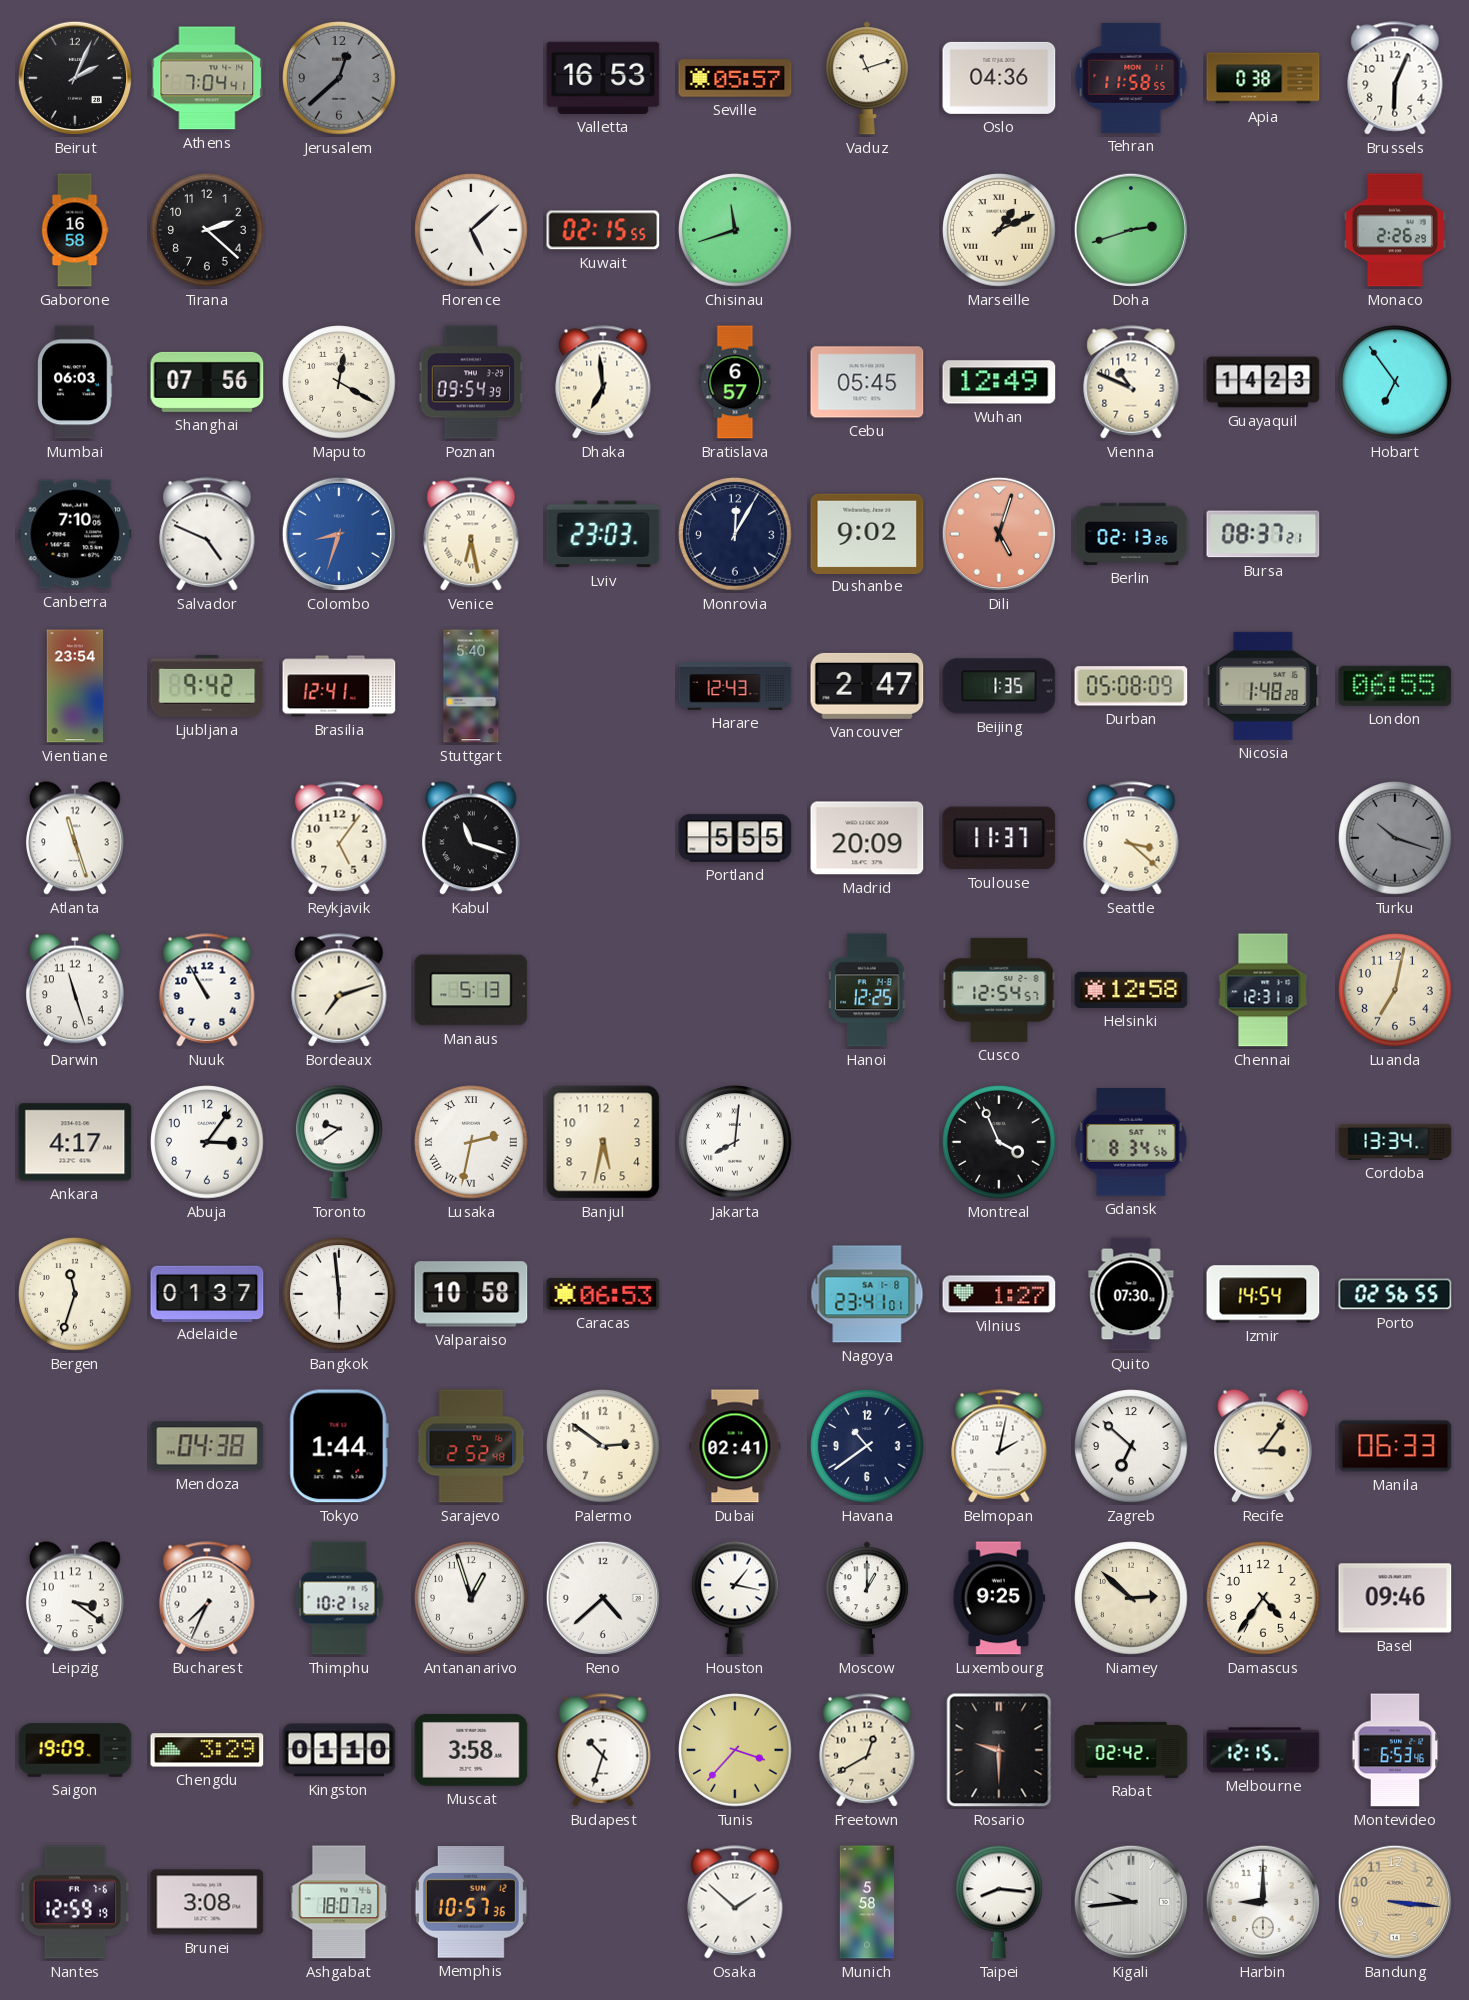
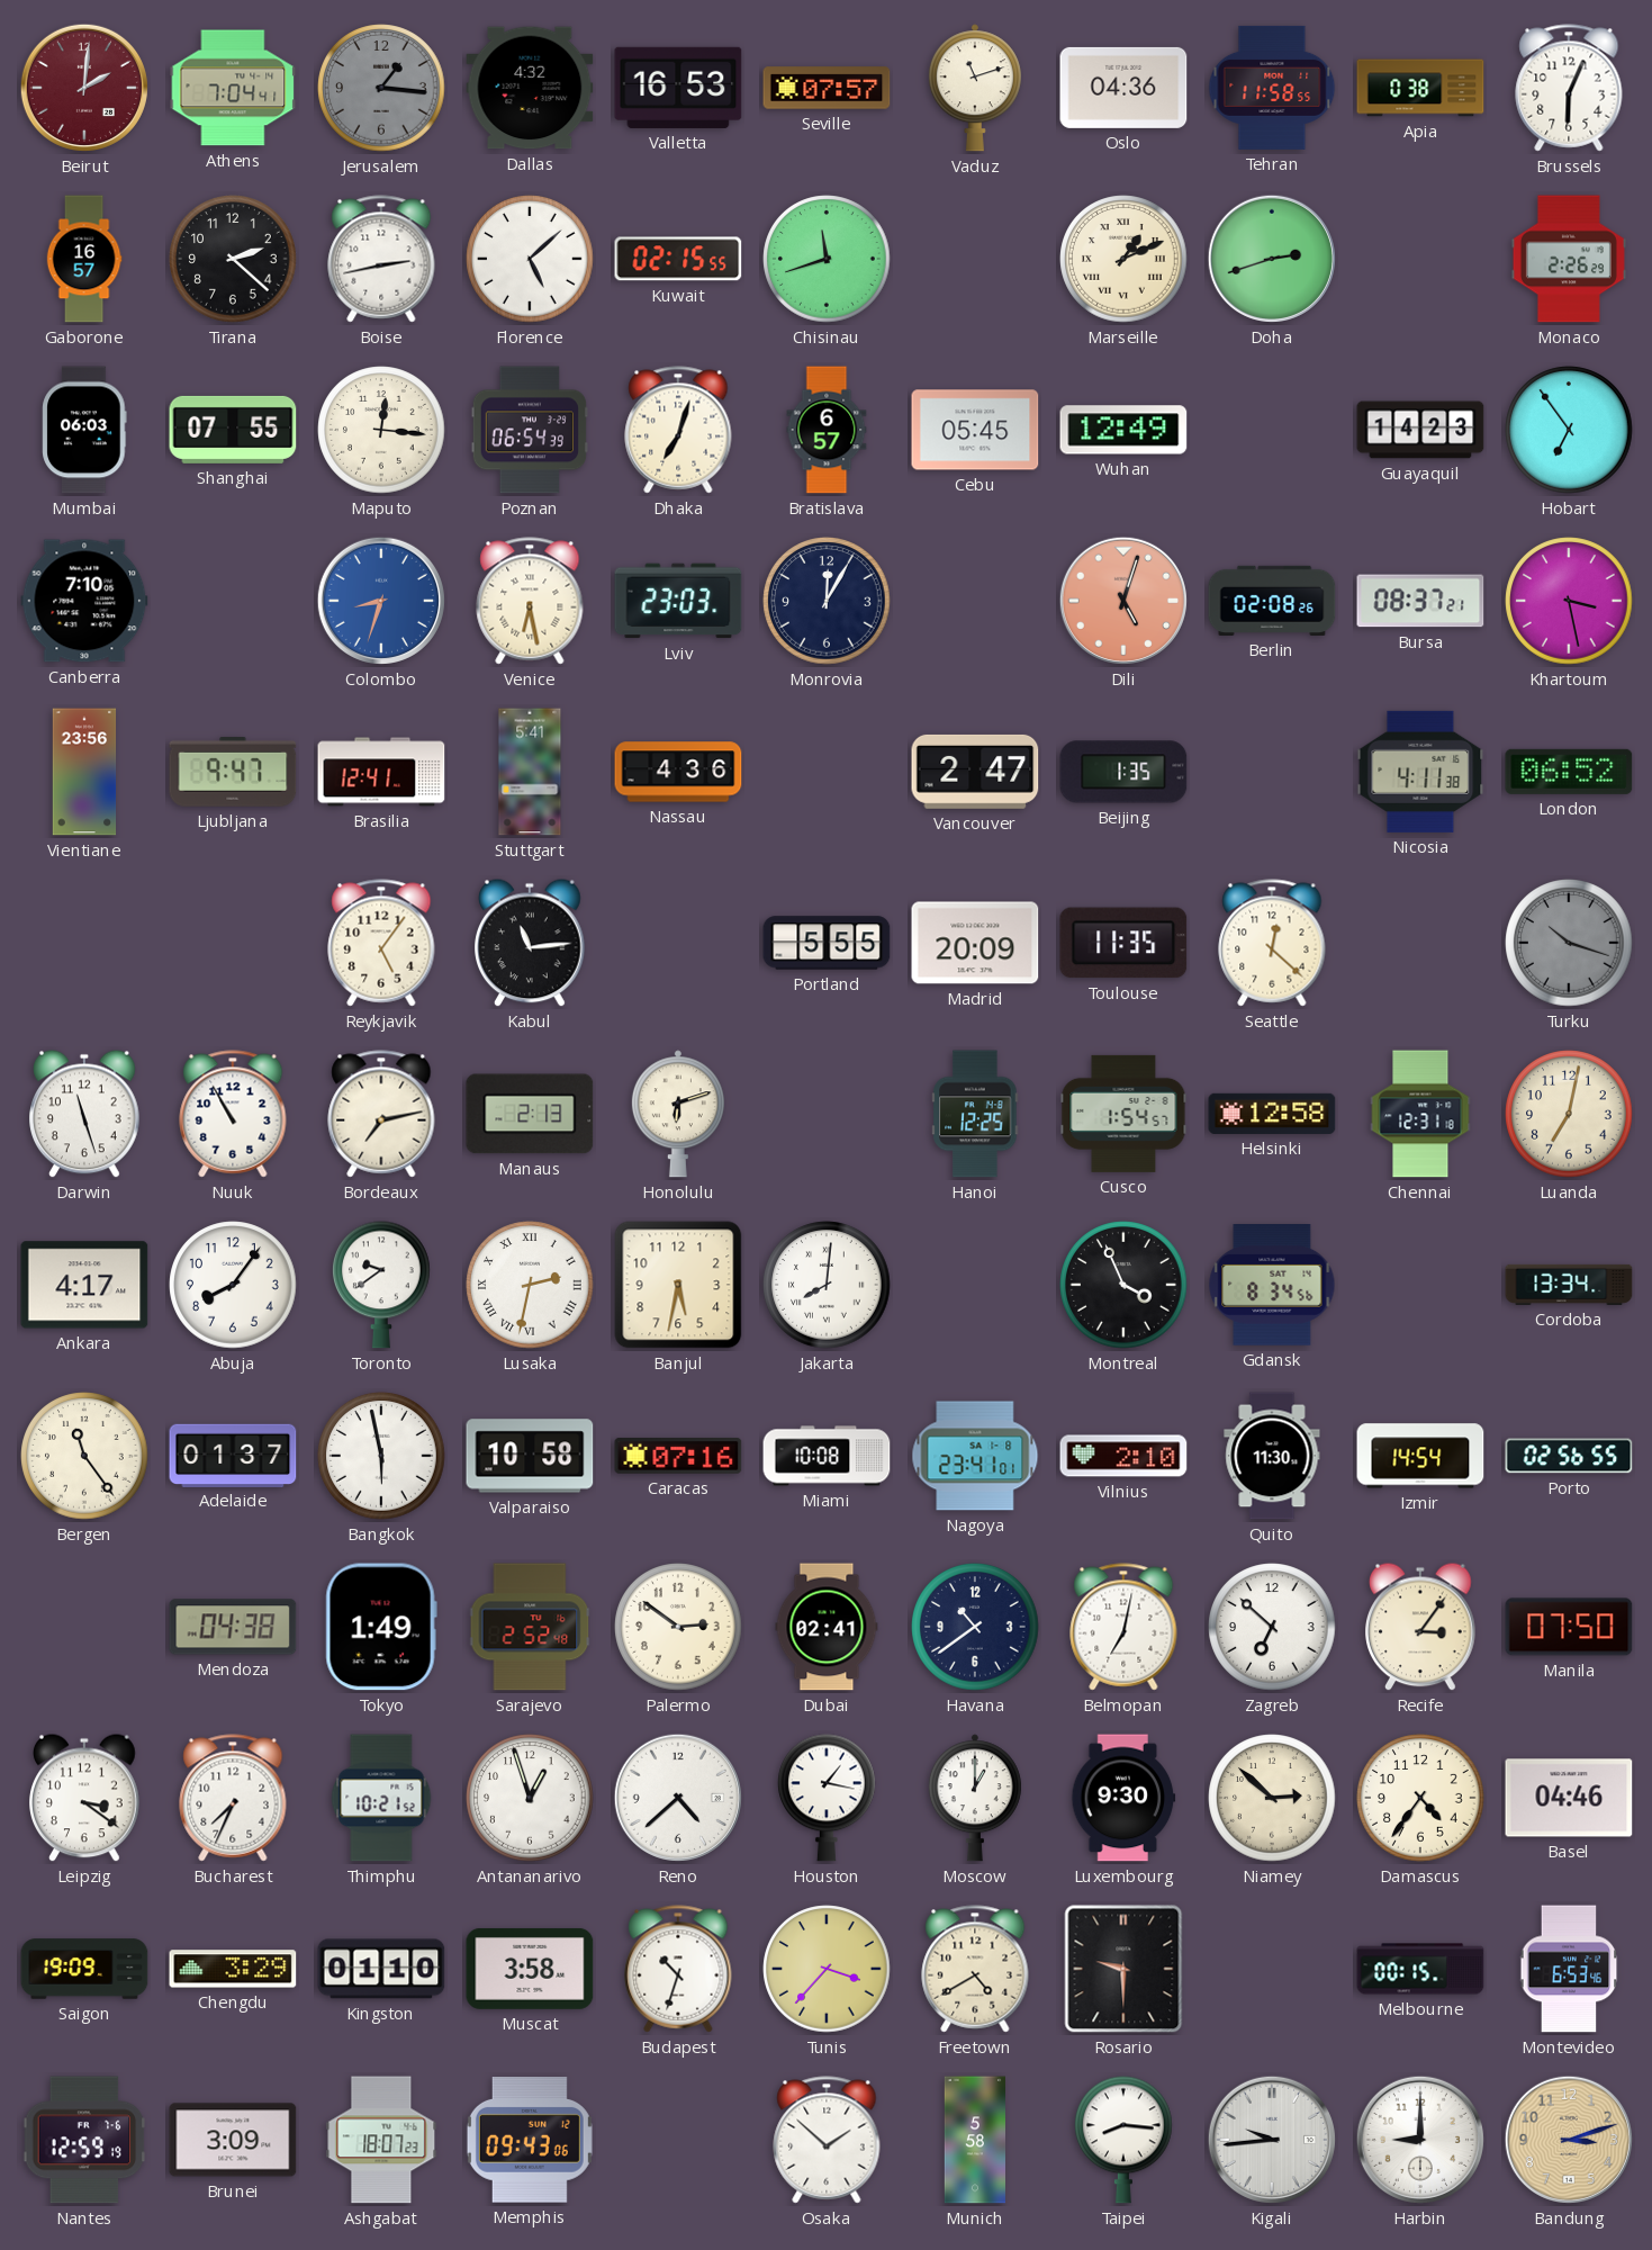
Beirut: 2:04 -> 2:01 (84, 88)
Beirut dial: black -> burgundy (84, 88)
Jerusalem: 12:38 -> 1:16 (381, 88)
Dallas: none -> 4:32 (530, 88)
Seville: 05:57 -> 07:57 (827, 88)
Gaborone: 16:58 -> 16:57 (84, 259)
Boise: none -> 2:43 (381, 259)
Shanghai: 07:56 -> 07:55 (233, 430)
Maputo: 12:20 -> 12:16 (381, 430)
Poznan: 09:54 -> 06:54 (529, 430)
Dhaka: 6:59 -> 7:03 (678, 430)
Vienna: 10:49 -> none (1131, 382)
Salvador: 4:49 -> none (207, 534)
Dushanbe: 9:02 -> none (867, 533)
Berlin: 02:13 -> 02:08 (1272, 601)
Khartoum: none -> 3:28 (1569, 601)
Vientiane: 23:54 -> 23:56 (84, 772)
Ljubljana: 9:42 -> 9:47 (233, 772)
Stuttgart: 5:40 -> 5:41 (530, 772)
Nassau: none -> 4:36 (678, 772)
Harare: 12:43 -> none (735, 687)
Durban: 05:08 -> none (1131, 686)
Nicosia: 1:48 -> 4:11 (1420, 772)
London: 06:55 -> 06:52 (1569, 772)
Atlanta: 11:27 -> none (76, 838)
Kabul: 11:18 -> 11:14 (531, 943)
Toulouse: 11:37 -> 11:35 (1123, 943)
Seattle: 3:22 -> 12:22 (1272, 943)
Bordeaux: 7:12 -> 7:13 (381, 1114)
Manaus: 5:13 -> 2:13 (530, 1114)
Honolulu: none -> 6:12 (678, 1114)
Cusco: 12:54 -> 1:54 (1123, 1114)
Abuja: 3:06 -> 8:06 (233, 1285)
Bergen: 11:33 -> 11:24 (84, 1456)
Bangkok: 5:59 -> 5:58 (381, 1456)
Caracas: 06:53 -> 07:16 (678, 1456)
Miami: none -> 10:08 (827, 1456)
Vilnius: 1:27 -> 2:10 (1123, 1456)
Quito: 07:30 -> 11:30 (1272, 1456)
Tokyo: 1:44 -> 1:49 (381, 1627)
Belmopan: 2:02 -> 7:02 (1123, 1627)
Manila: 06:33 -> 07:50 (1569, 1627)
Luxembourg: 9:25 -> 9:30 (1123, 1798)
Basel: 09:46 -> 04:46 (1569, 1798)
Freetown: 12:40 -> 4:40 (975, 1969)
Rabat: 02:42 -> none (1131, 1750)
Melbourne: 12:15 -> 00:15 (1420, 1969)
Brunei: 3:08 -> 3:09 (233, 2140)
Memphis: 10:57 -> 09:43 (530, 2141)
Bandung: 3:16 -> 3:12 (1569, 2140)
